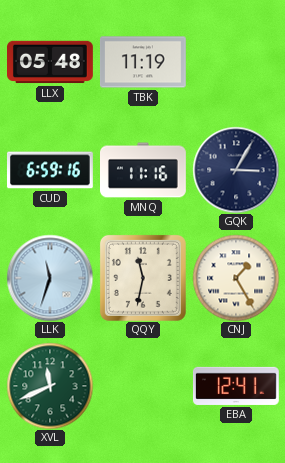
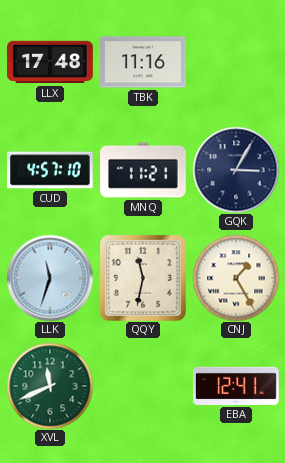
LLX: 05:48 -> 17:48 (51, 62)
TBK: 11:19 -> 11:16 (143, 62)
CUD: 6:59 -> 4:57 (51, 170)
MNQ: 11:16 -> 11:21 (144, 170)
